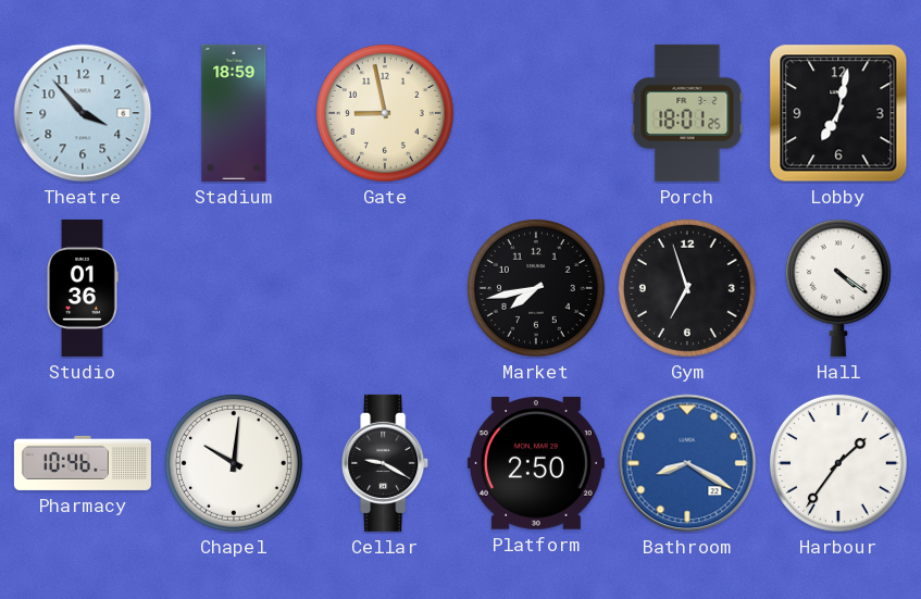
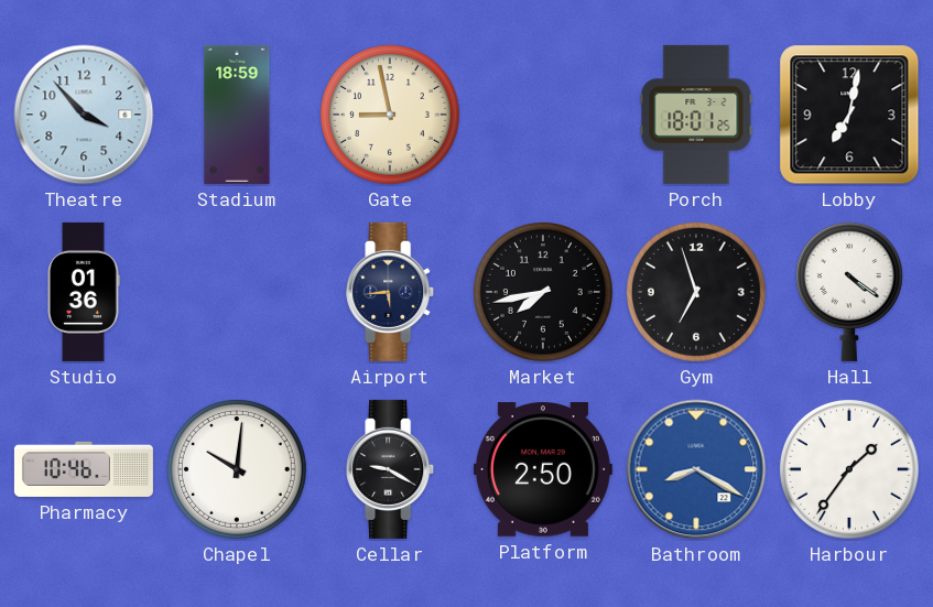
Airport: none -> 5:44 (391, 292)
